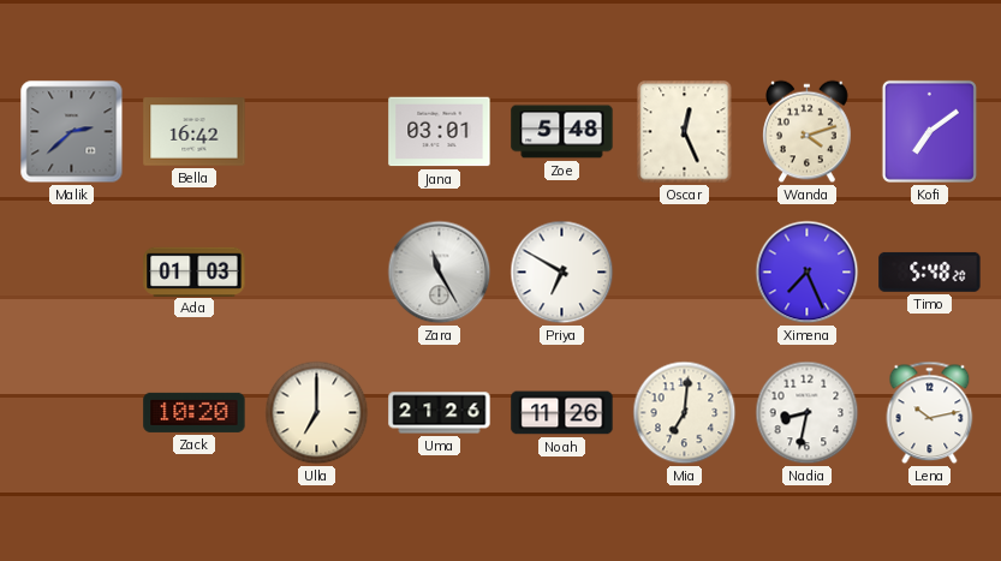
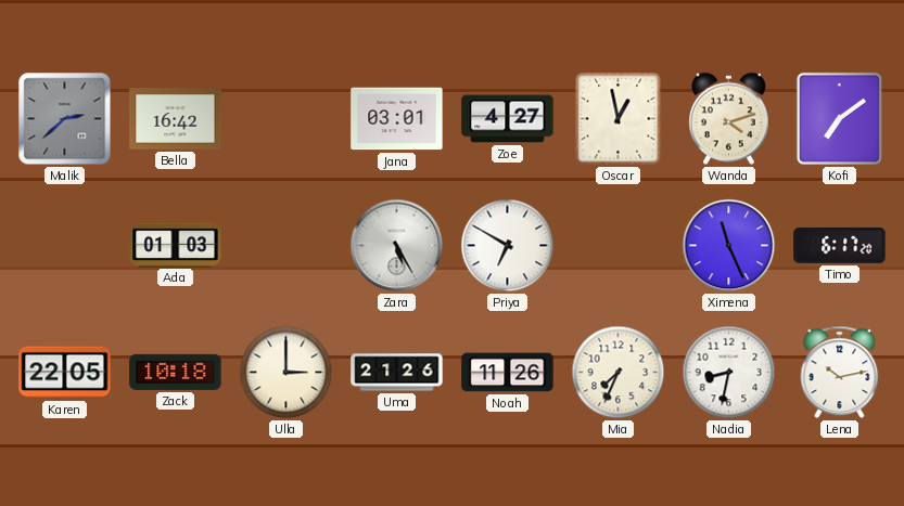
Zoe: 5:48 -> 4:27 (508, 119)
Oscar: 12:26 -> 12:58 (619, 119)
Zara: 11:25 -> 5:25 (397, 246)
Ximena: 7:26 -> 11:26 (729, 246)
Timo: 5:48 -> 6:17 (840, 245)
Karen: none -> 22:05 (65, 373)
Zack: 10:20 -> 10:18 (176, 372)
Ulla: 7:00 -> 3:00 (287, 373)
Mia: 7:01 -> 7:34 (619, 373)
